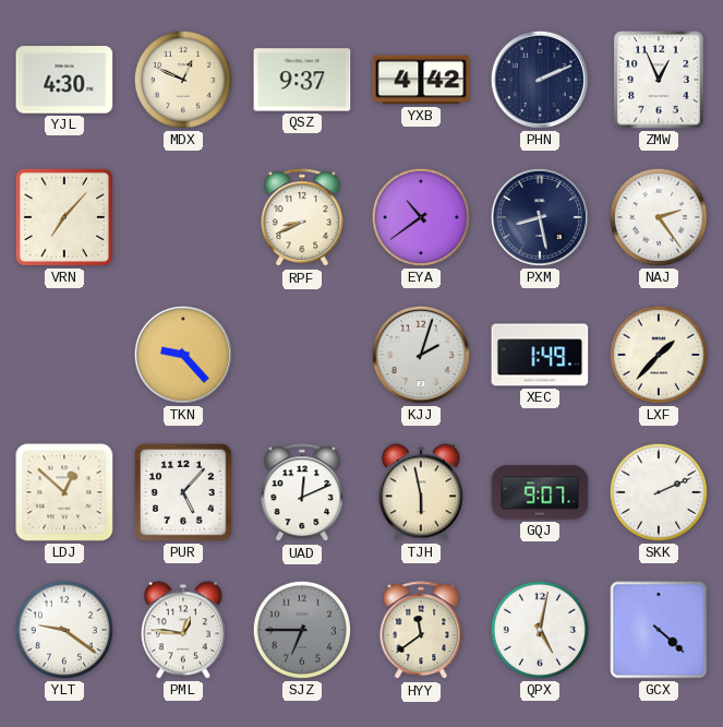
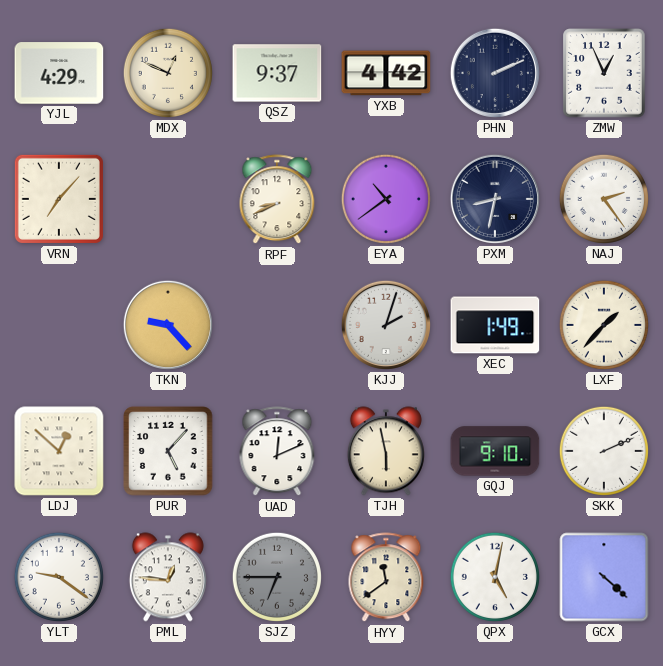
YJL: 4:30 -> 4:29 (59, 73)
PXM: 8:28 -> 8:32 (495, 199)
GQJ: 9:07 -> 9:10 (495, 451)
